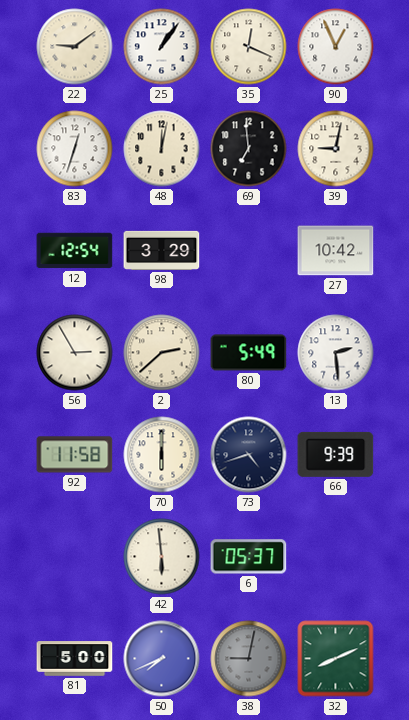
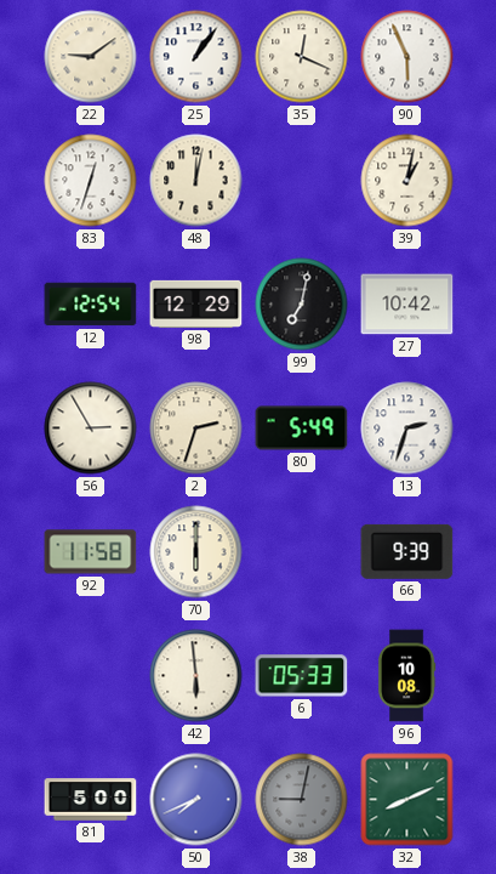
90: 12:56 -> 5:56 (407, 57)
69: 6:59 -> none (249, 149)
39: 9:02 -> 1:02 (407, 181)
98: 3:29 -> 12:29 (196, 303)
99: none -> 7:02 (302, 305)
2: 2:38 -> 2:33 (196, 429)
13: 2:29 -> 2:33 (407, 429)
73: 4:42 -> none (249, 455)
6: 05:37 -> 05:33 (302, 676)
96: none -> 10:08 (406, 676)
